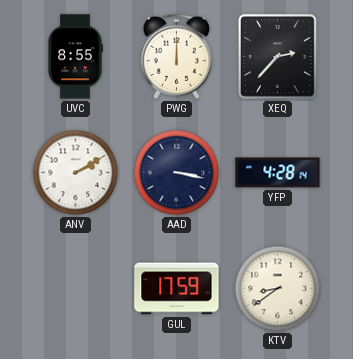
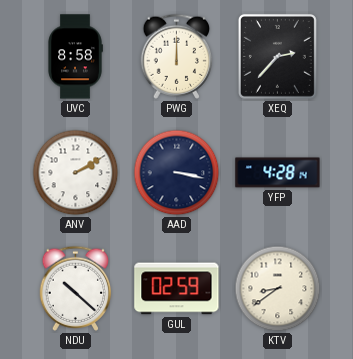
UVC: 8:55 -> 8:58 (75, 57)
NDU: none -> 10:22 (76, 288)
GUL: 17:59 -> 02:59 (177, 289)
